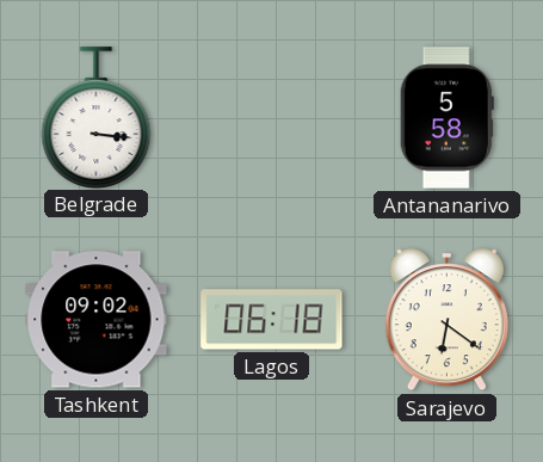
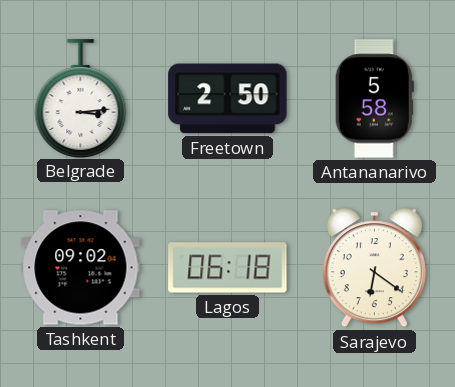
Belgrade: 3:16 -> 3:14 (81, 98)
Freetown: none -> 2:50 (228, 99)
